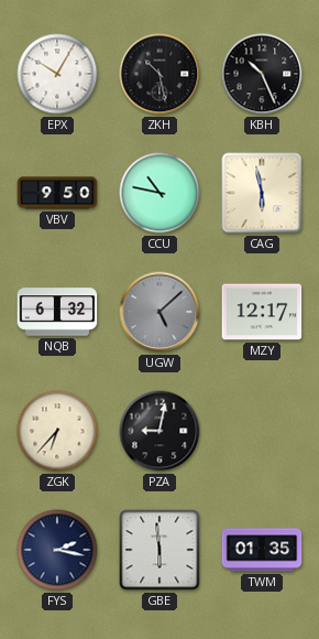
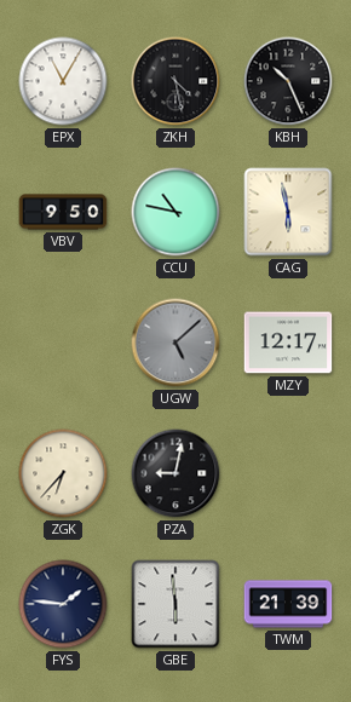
EPX: 10:05 -> 11:05 (63, 81)
ZKH: 10:28 -> 4:28 (175, 81)
NQB: 6:32 -> none (57, 312)
FYS: 2:17 -> 1:46 (63, 604)
TWM: 01:35 -> 21:39 (288, 604)
